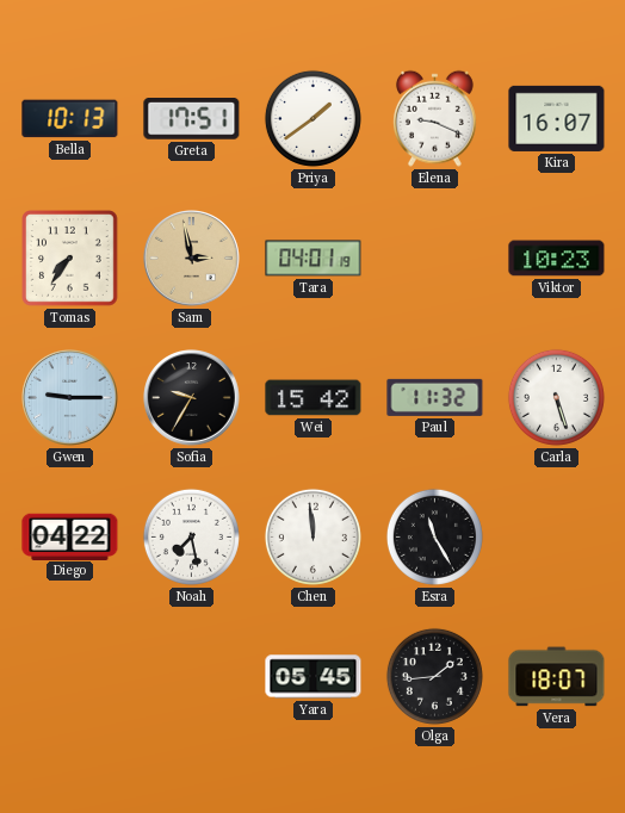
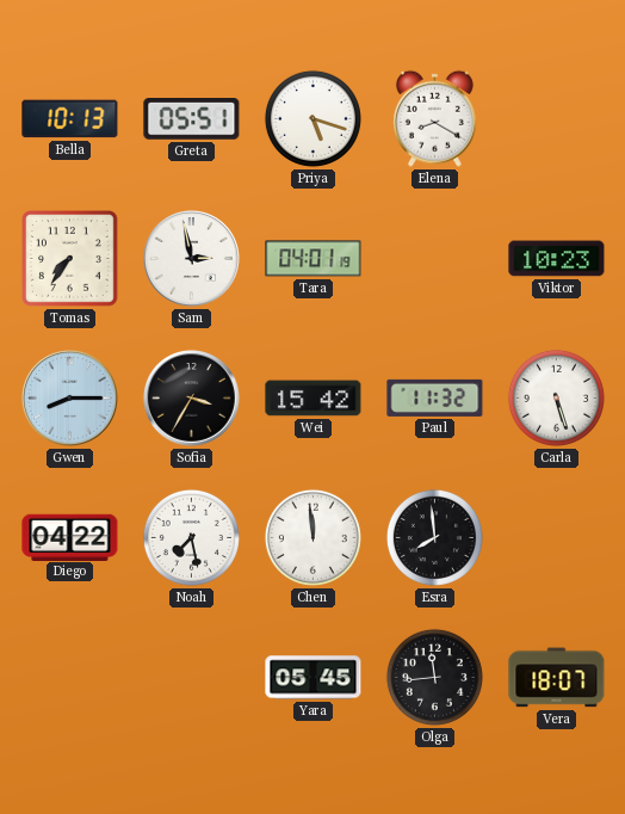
Greta: 17:51 -> 05:51 (192, 119)
Priya: 1:39 -> 5:18 (312, 118)
Elena: 9:19 -> 8:20 (434, 118)
Kira: 16:07 -> none (557, 118)
Sam dial: champagne -> white (192, 259)
Gwen: 9:15 -> 8:15 (70, 399)
Sofia: 9:35 -> 3:35 (192, 399)
Esra: 11:25 -> 7:59 (434, 537)
Olga: 1:44 -> 11:44 (434, 677)
